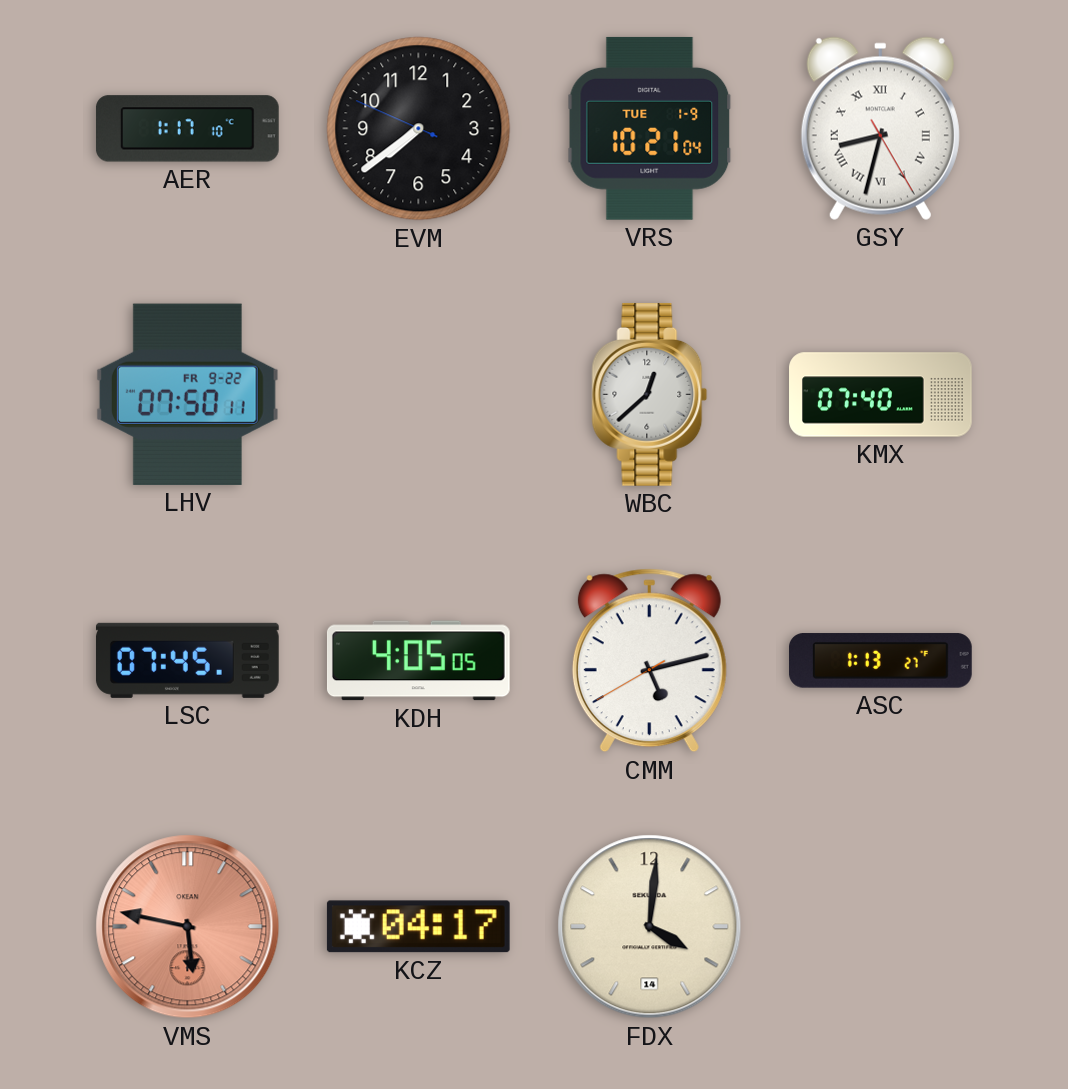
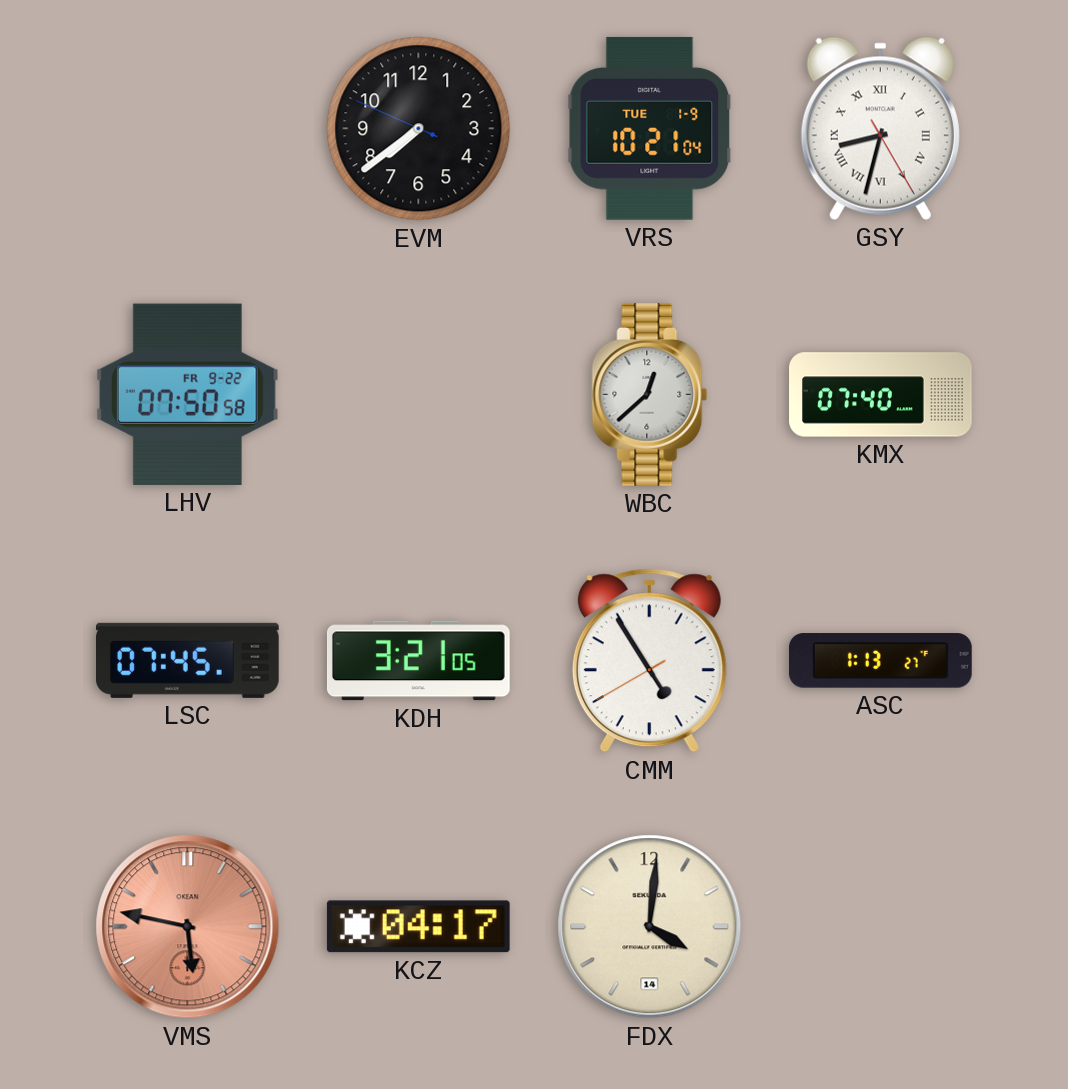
AER: 1:17 -> none (187, 129)
LHV: 07:50:11 -> 07:50:58 (187, 394)
KDH: 4:05 -> 3:21 (418, 661)
CMM: 5:12 -> 4:54 (649, 661)
